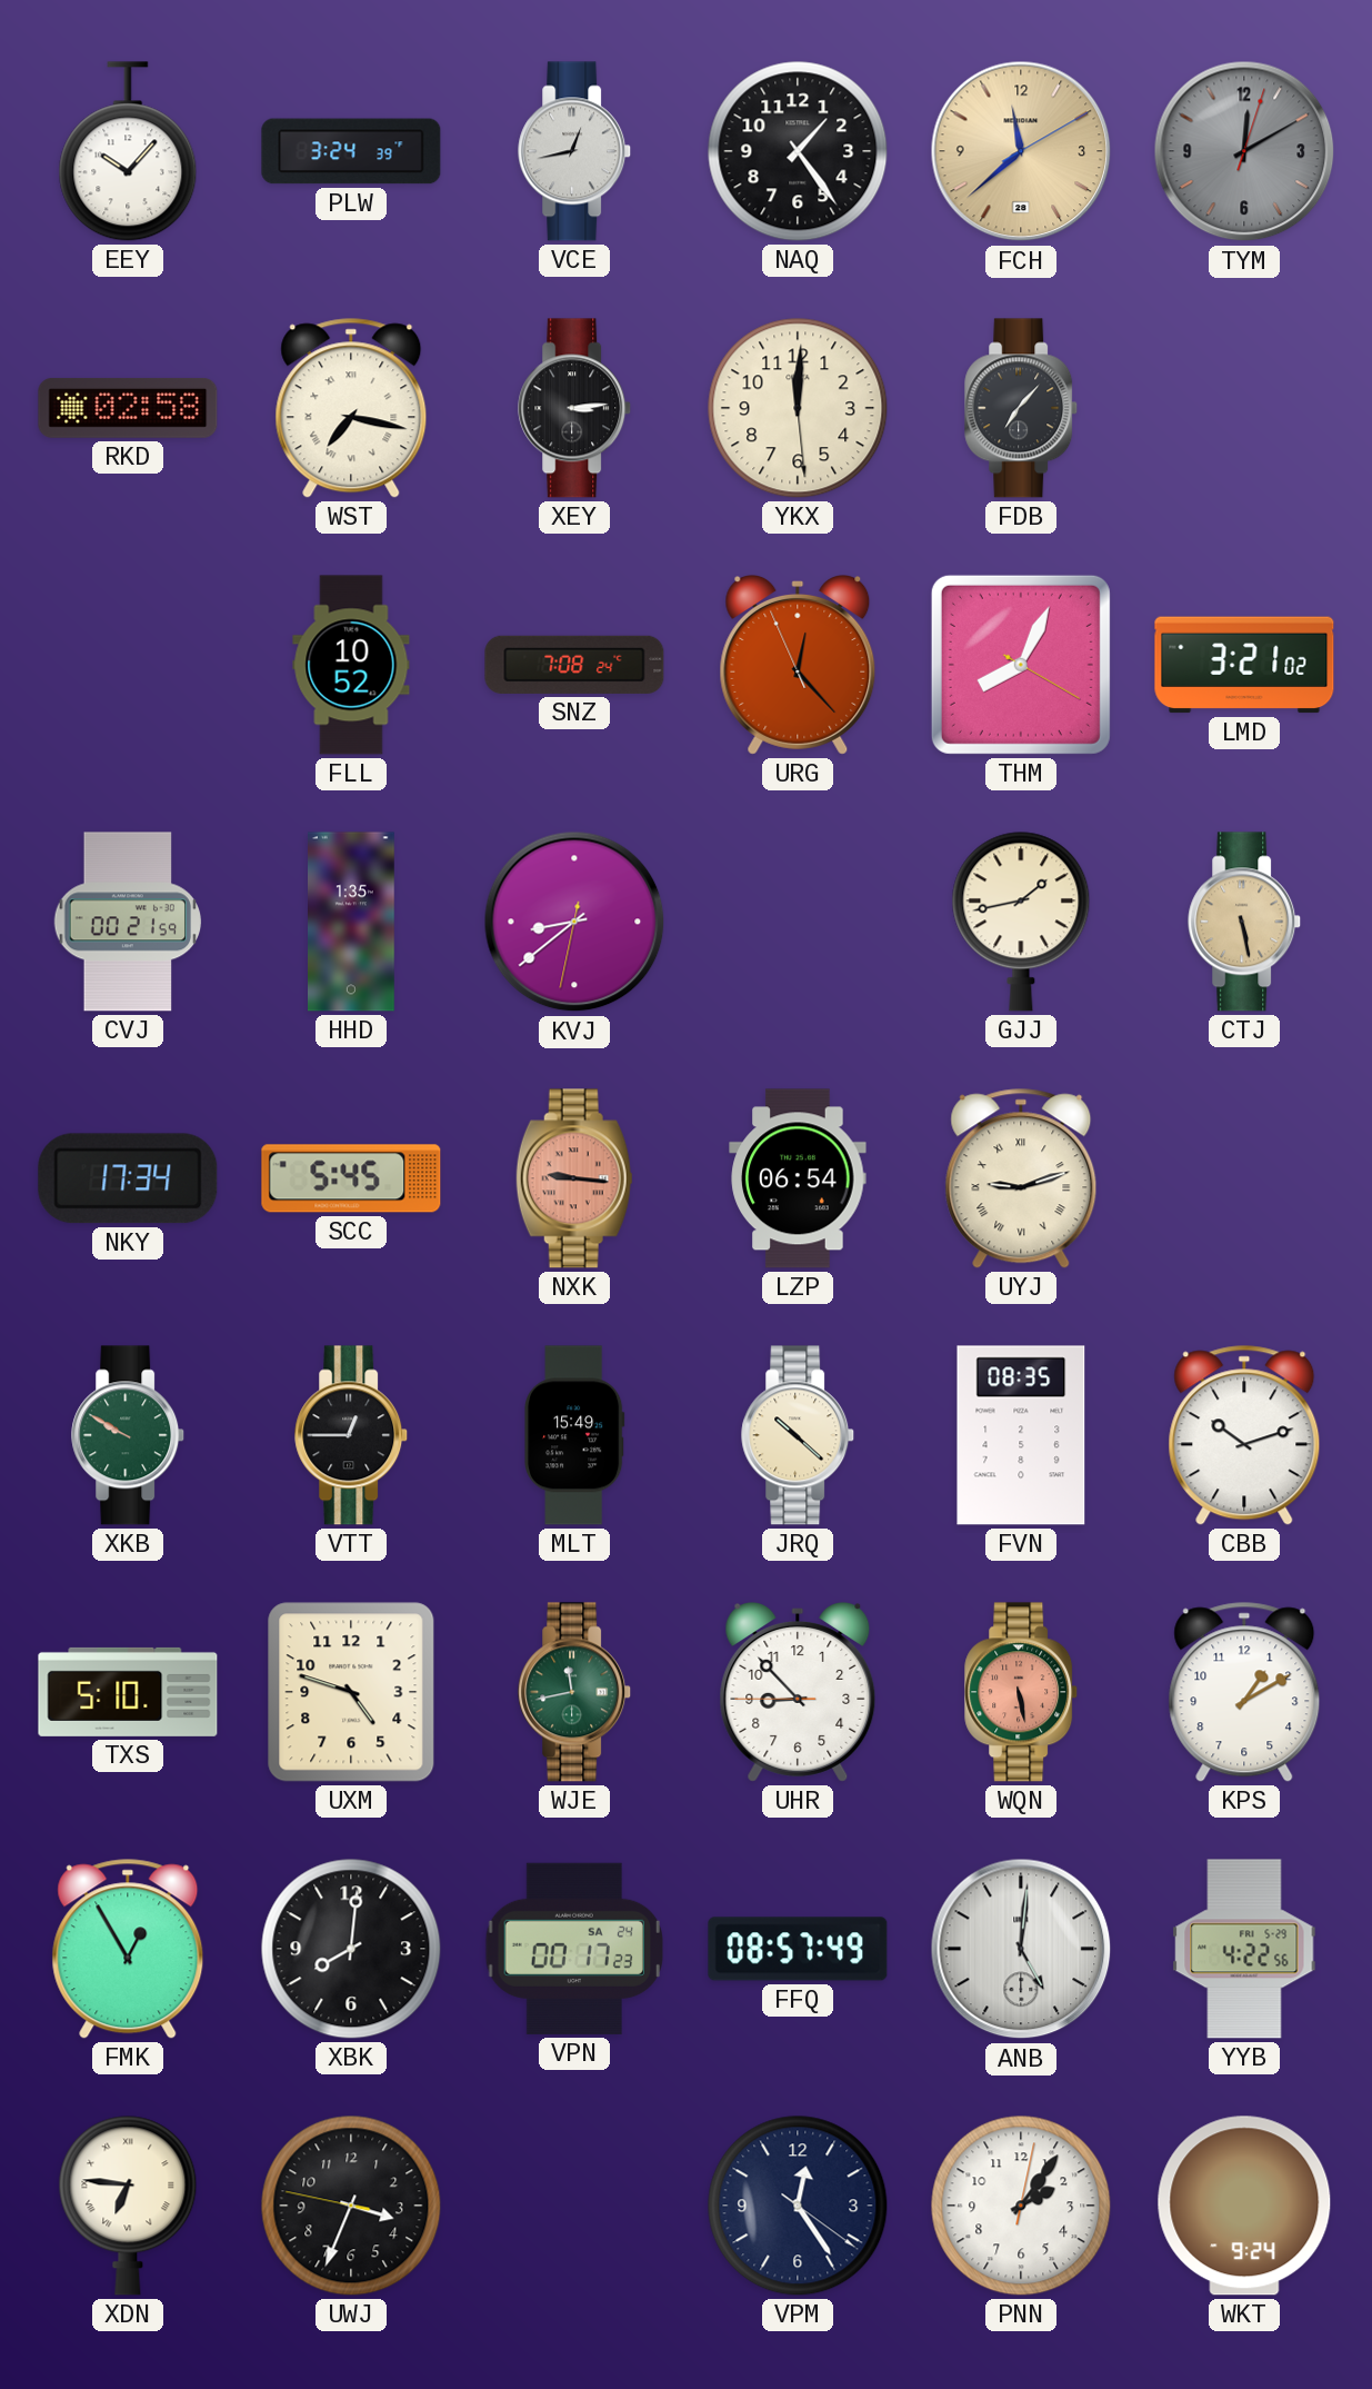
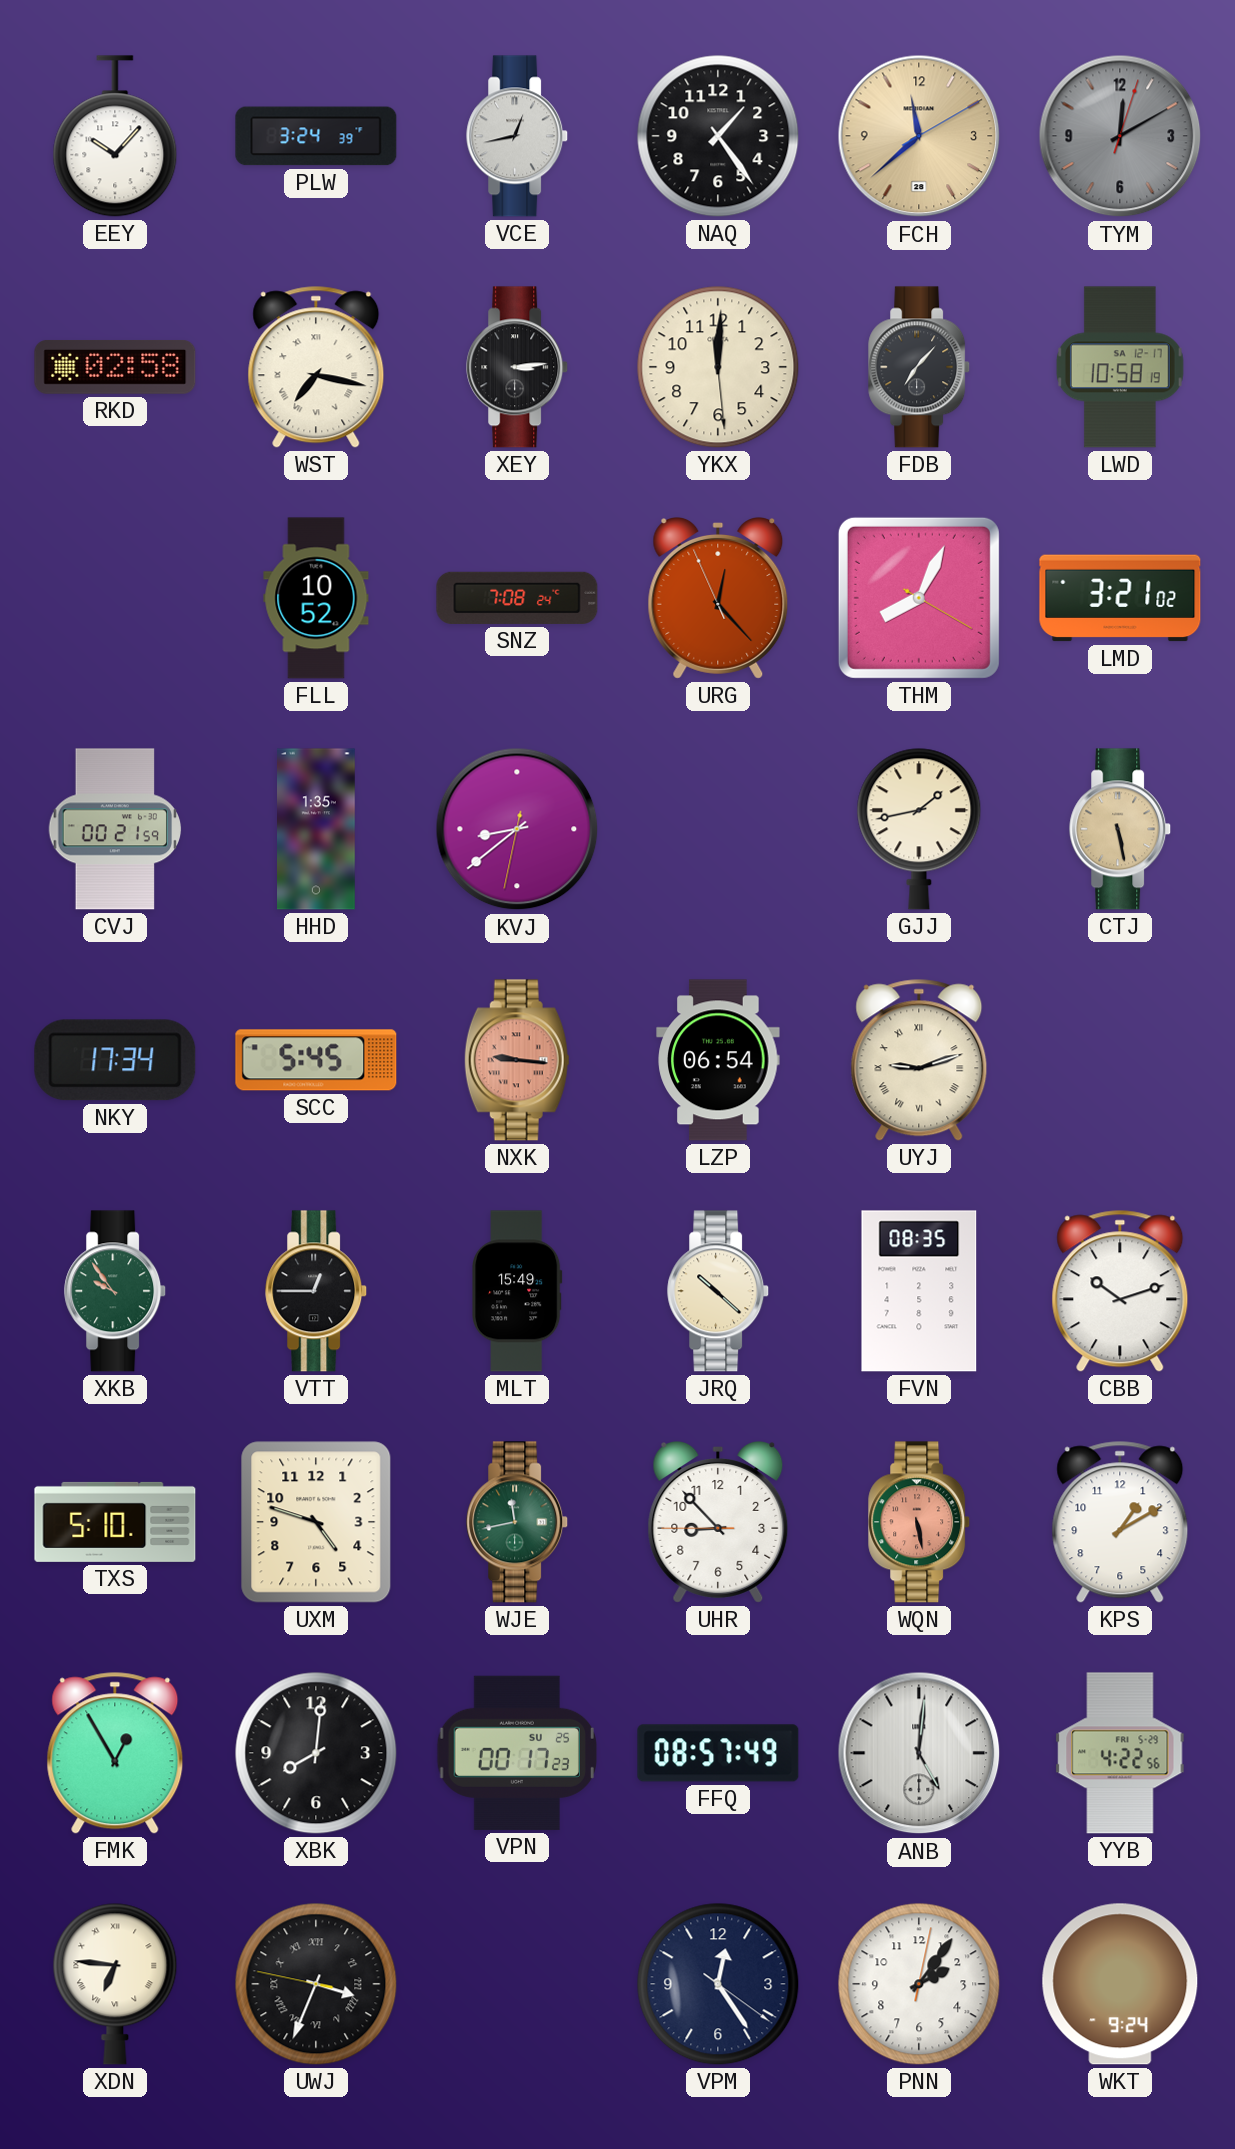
LWD: none -> 10:58 (1120, 367)
XKB: 9:50 -> 9:54 (116, 1291)
VPN date: SA 24 -> SU 25 (516, 1753)
UWJ numerals: Arabic -> Roman (316, 1984)
